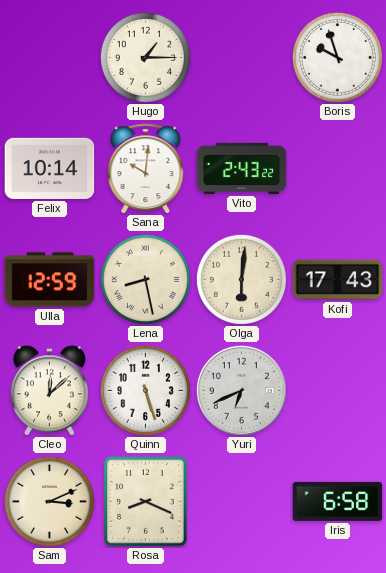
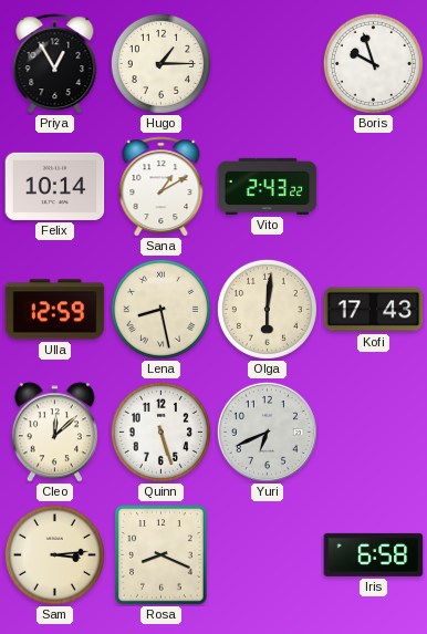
Priya: none -> 12:55 (55, 64)
Sana: 10:01 -> 1:10 (162, 187)
Sam: 3:11 -> 3:14 (54, 554)
